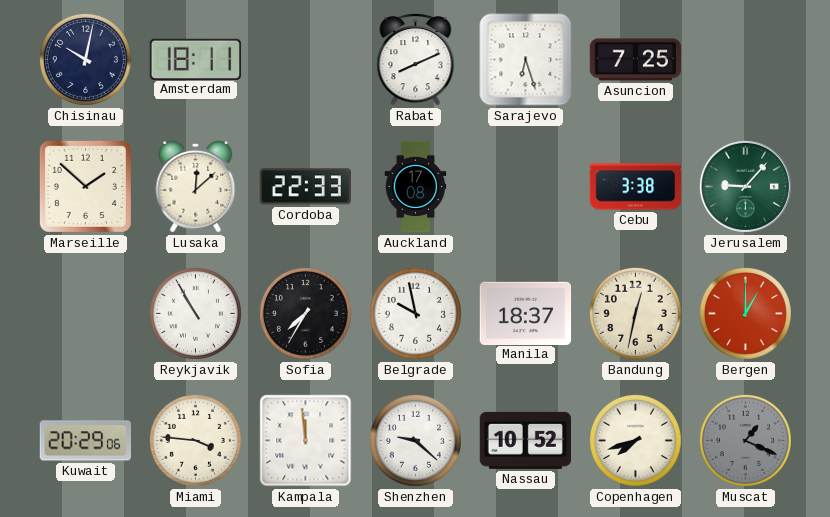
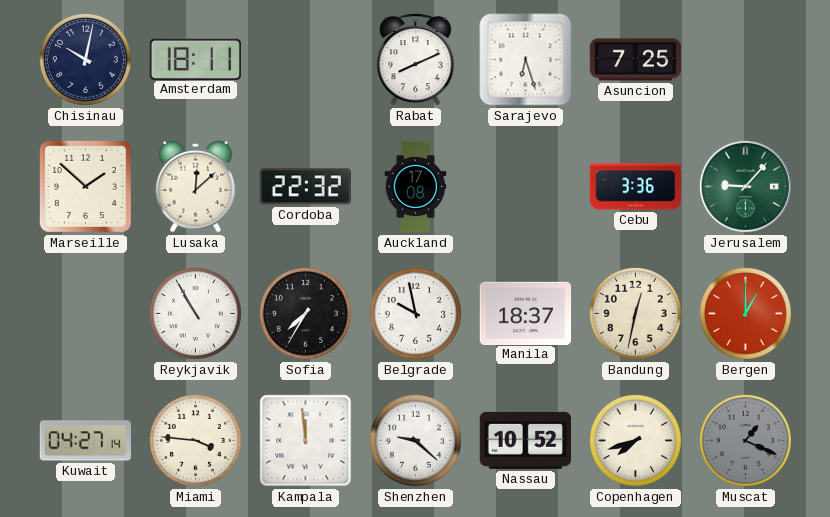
Cordoba: 22:33 -> 22:32 (305, 187)
Cebu: 3:38 -> 3:36 (636, 187)
Kuwait: 20:29 -> 04:27 (86, 441)
